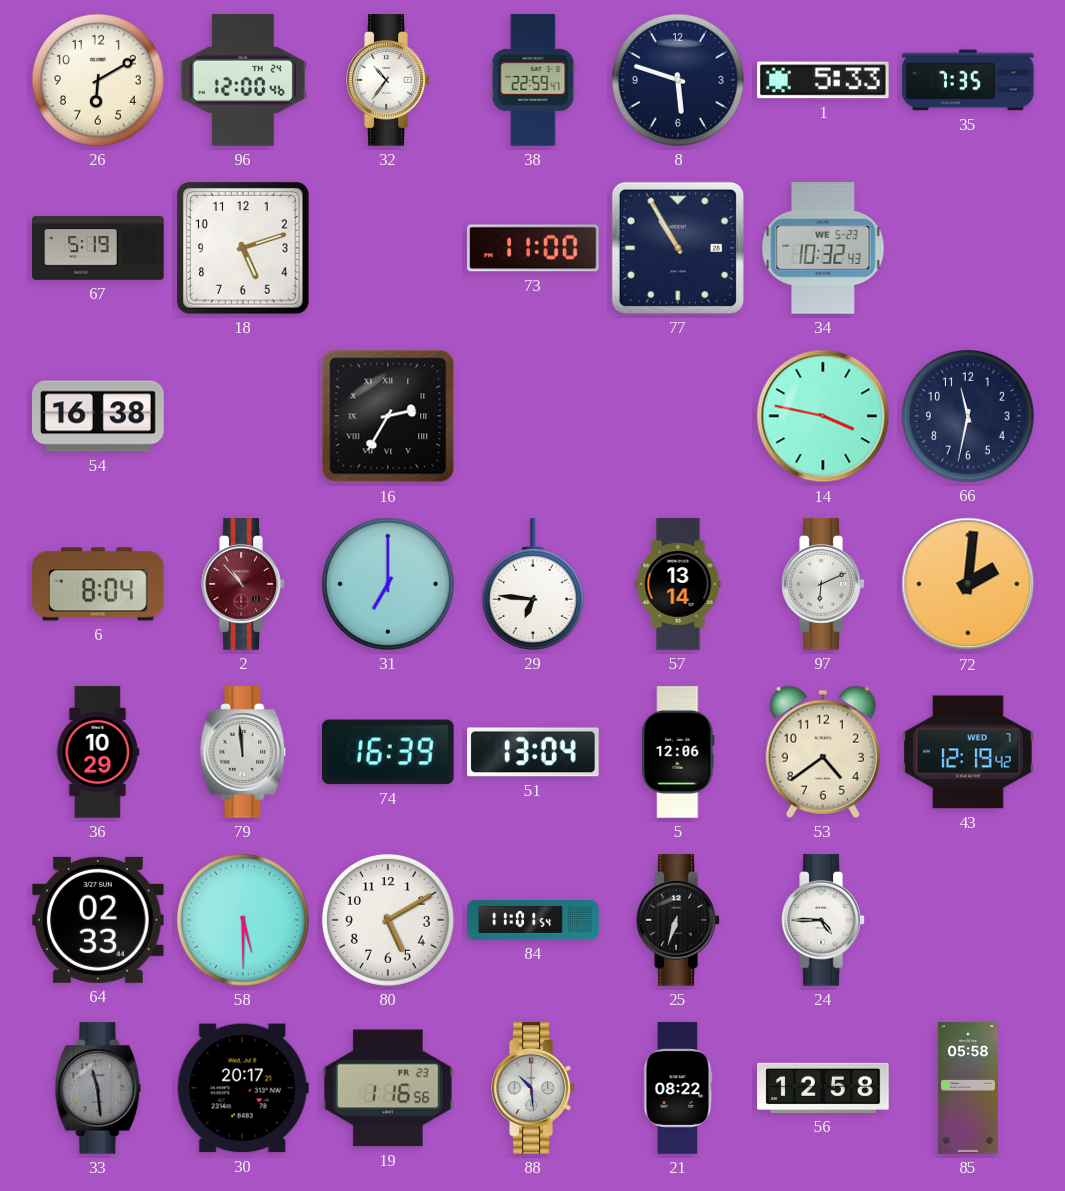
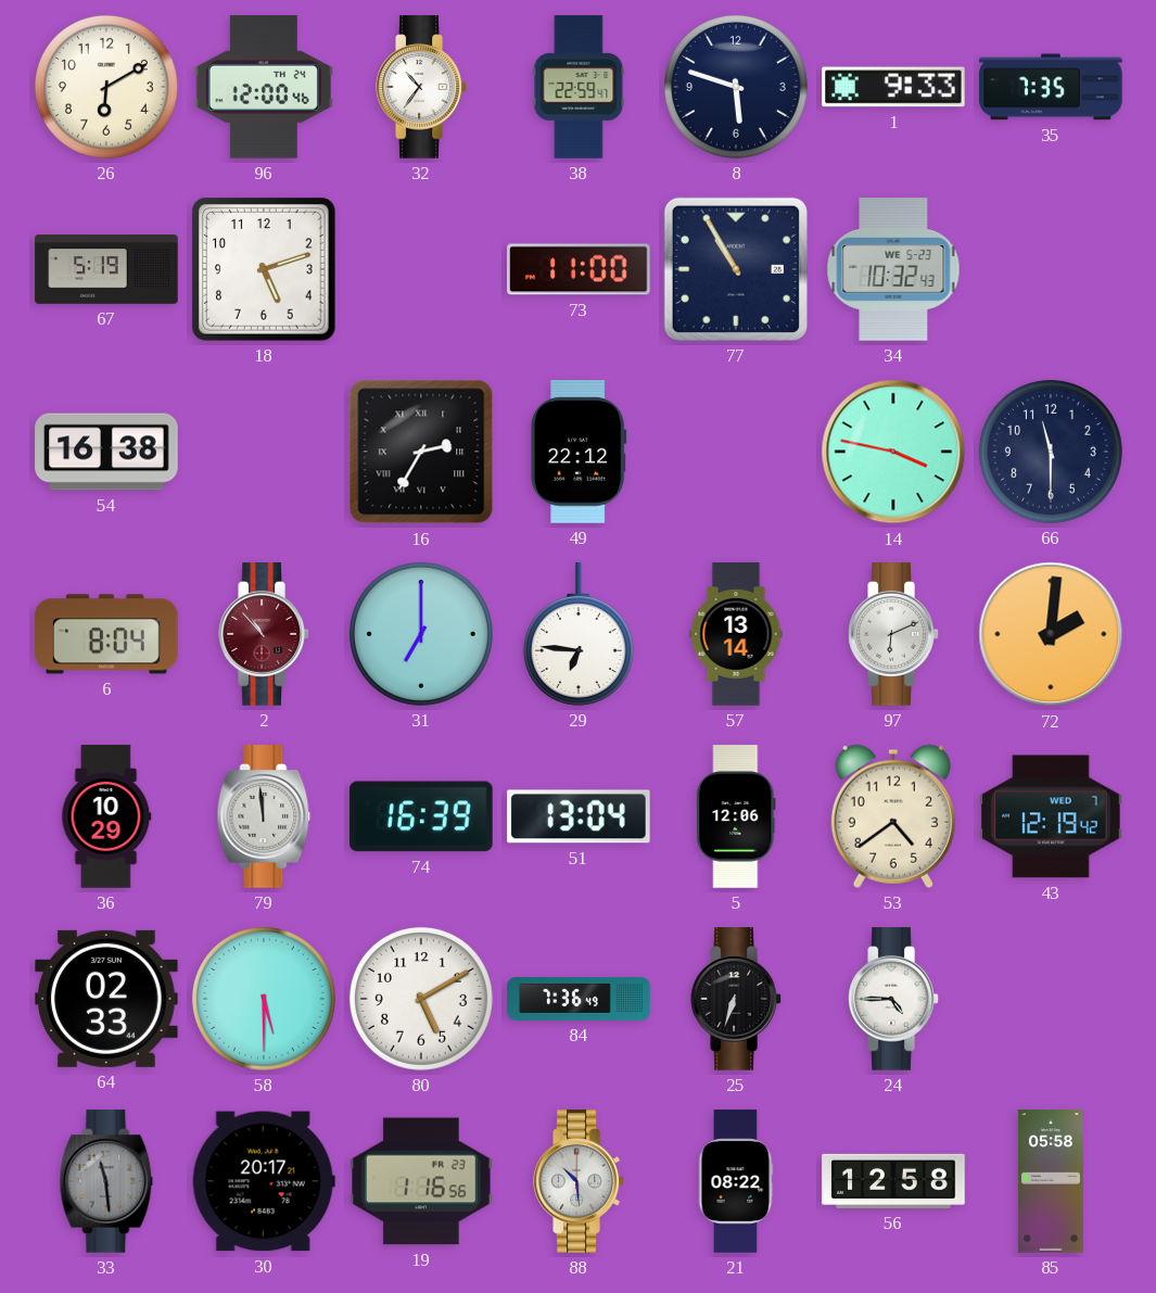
1: 5:33 -> 9:33 (893, 87)
49: none -> 22:12 (579, 452)
66: 11:32 -> 11:30 (1051, 452)
84: 11:01 -> 7:36 (579, 999)
